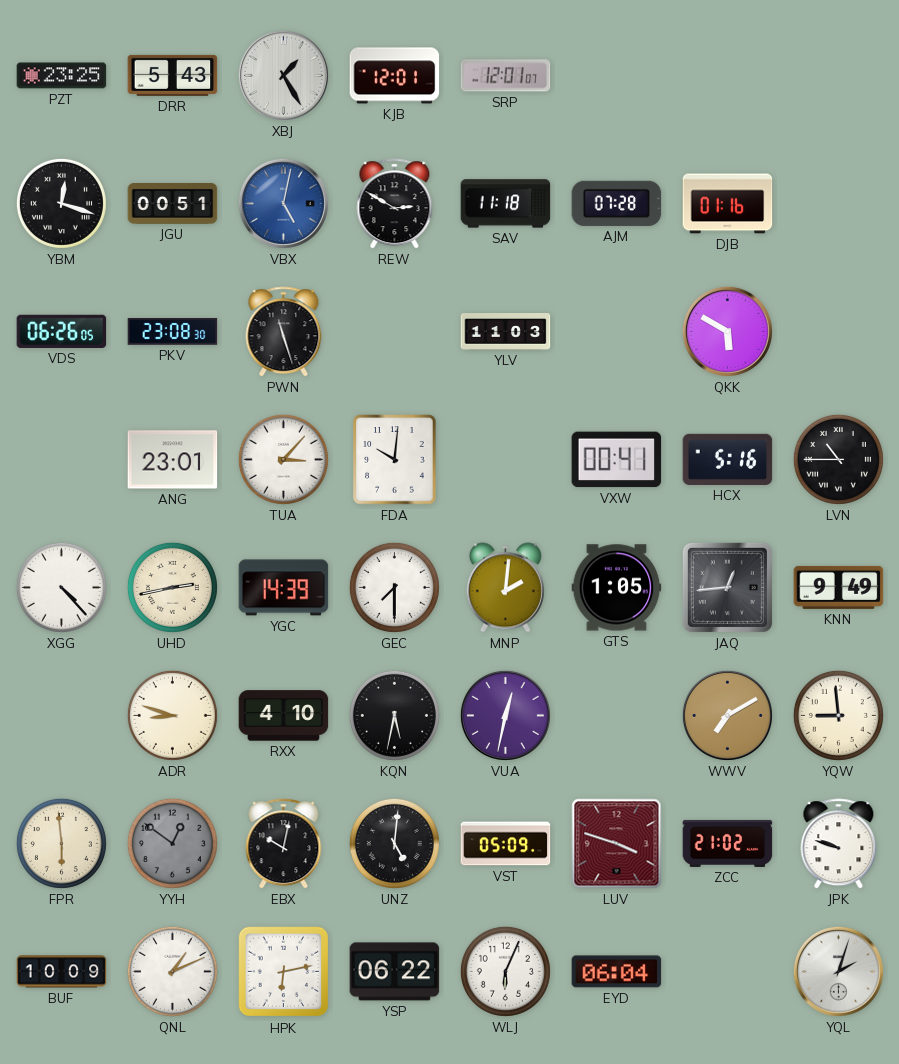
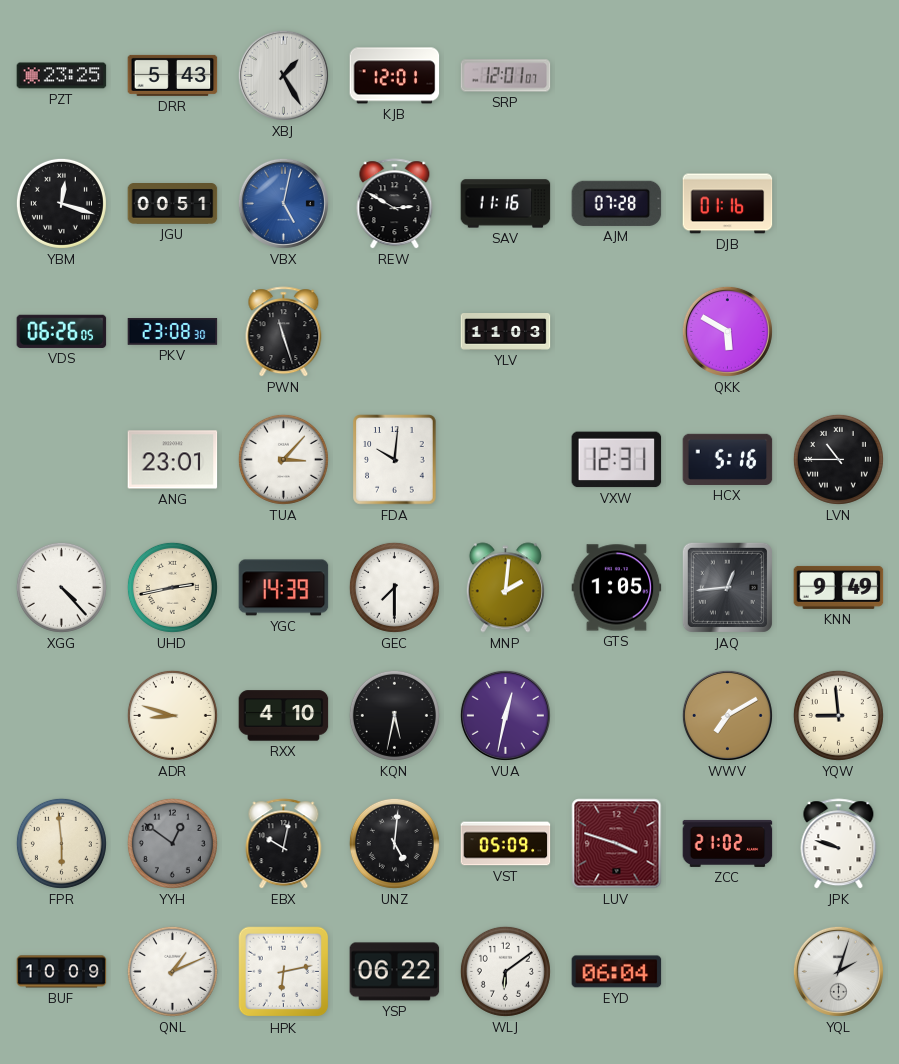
SAV: 11:18 -> 11:16 (506, 204)
VXW: 00:41 -> 12:31 (617, 460)
WLJ: 6:04 -> 6:09 (505, 971)
